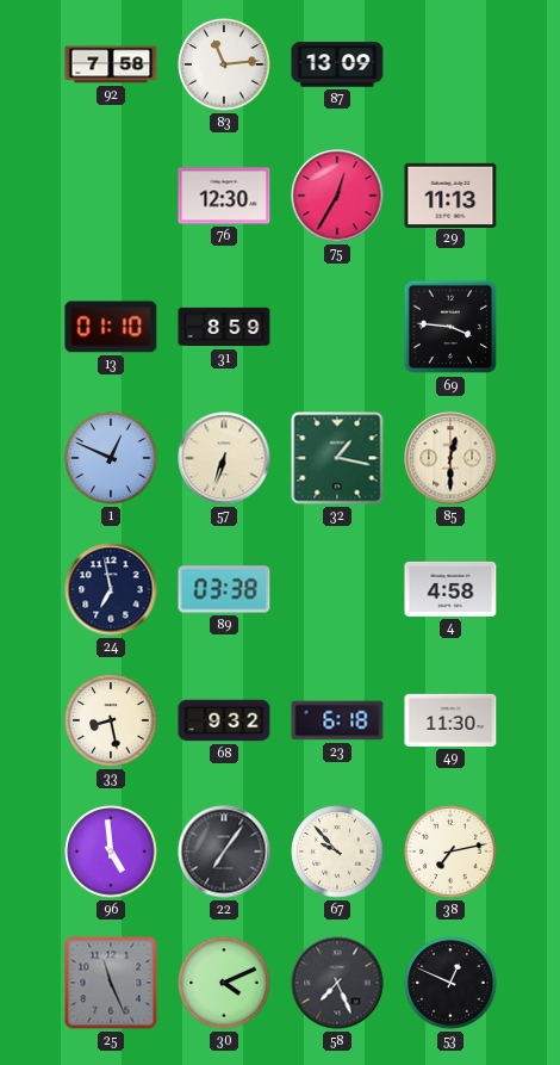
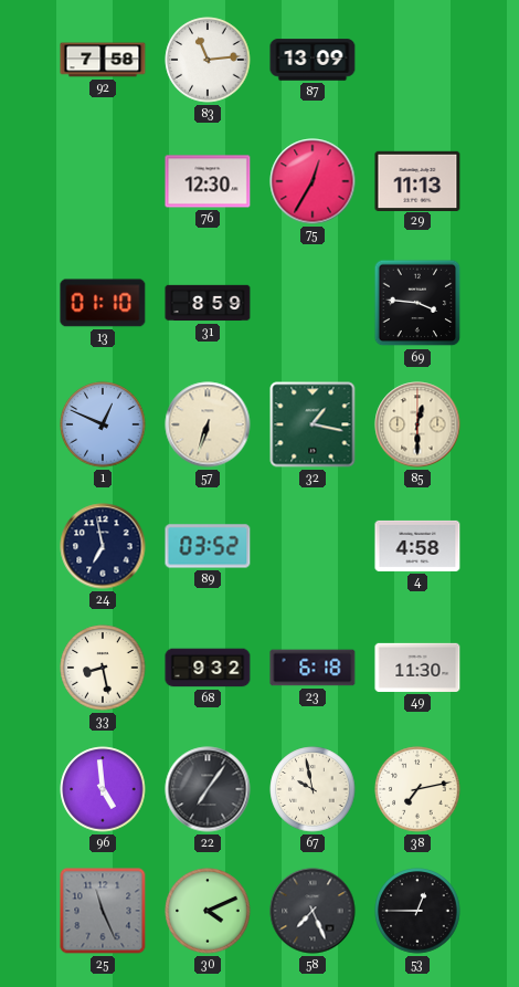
89: 03:38 -> 03:52 (208, 546)
67: 9:53 -> 9:58 (313, 789)
53: 12:49 -> 12:45 (417, 911)
